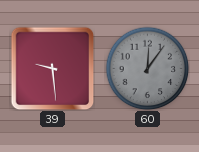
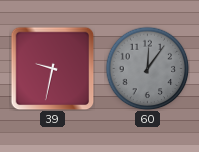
39: 9:29 -> 9:32 (52, 68)
